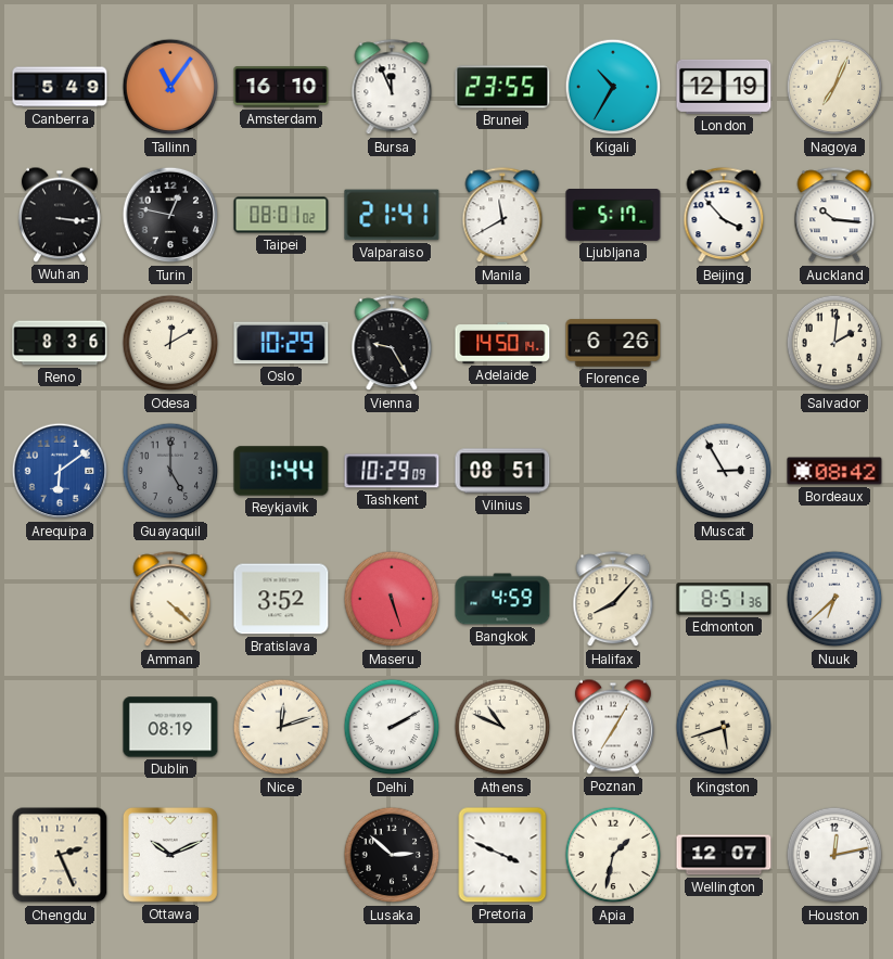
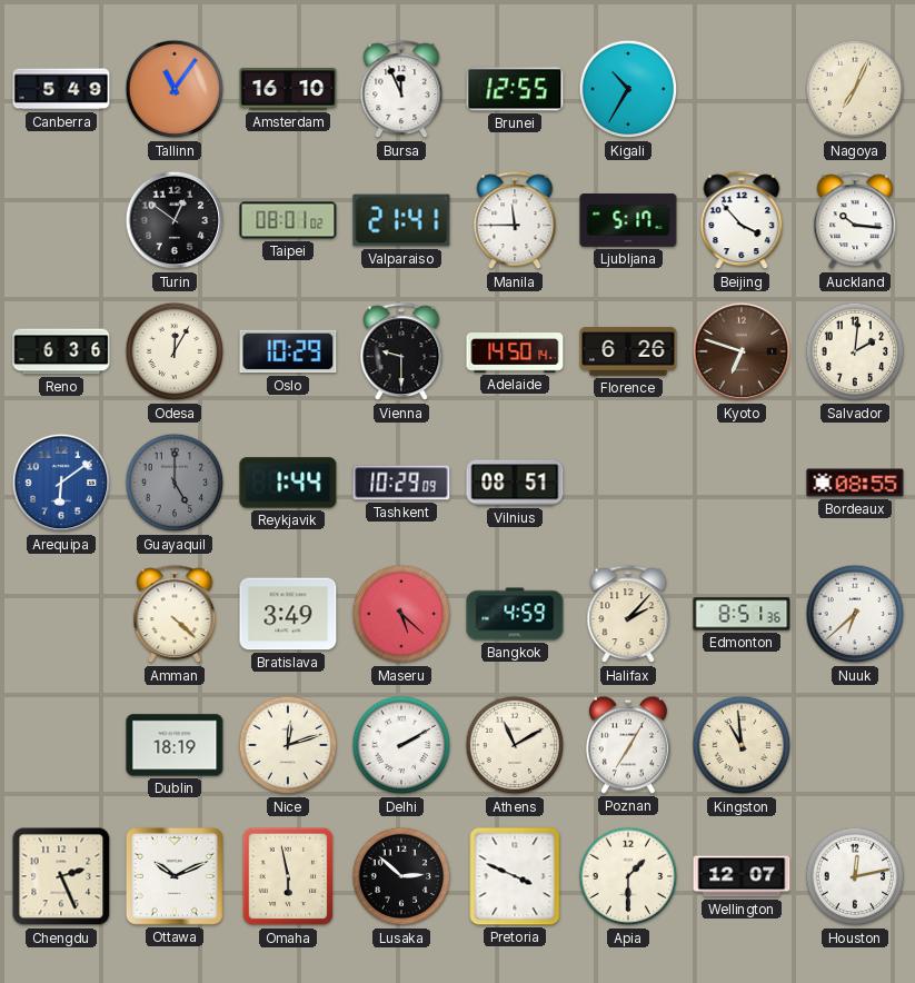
Brunei: 23:55 -> 12:55 (515, 89)
London: 12:19 -> none (724, 87)
Wuhan: 3:16 -> none (60, 215)
Turin: 12:47 -> 12:51 (175, 220)
Manila: 11:40 -> 11:45 (515, 221)
Reno: 8:36 -> 6:36 (61, 351)
Odesa: 12:10 -> 12:05 (175, 351)
Vienna: 9:25 -> 9:30 (401, 353)
Kyoto: none -> 6:48 (742, 351)
Muscat: 2:55 -> none (724, 471)
Bordeaux: 08:42 -> 08:55 (855, 483)
Bratislava: 3:52 -> 3:49 (288, 614)
Maseru: 5:27 -> 5:22 (401, 614)
Halifax: 8:07 -> 2:07 (628, 615)
Dublin: 08:19 -> 18:19 (175, 745)
Athens: 10:49 -> 11:10 (515, 745)
Kingston: 5:42 -> 10:59 (742, 745)
Omaha: none -> 5:58 (288, 876)
Apia: 1:32 -> 1:30 (628, 876)
